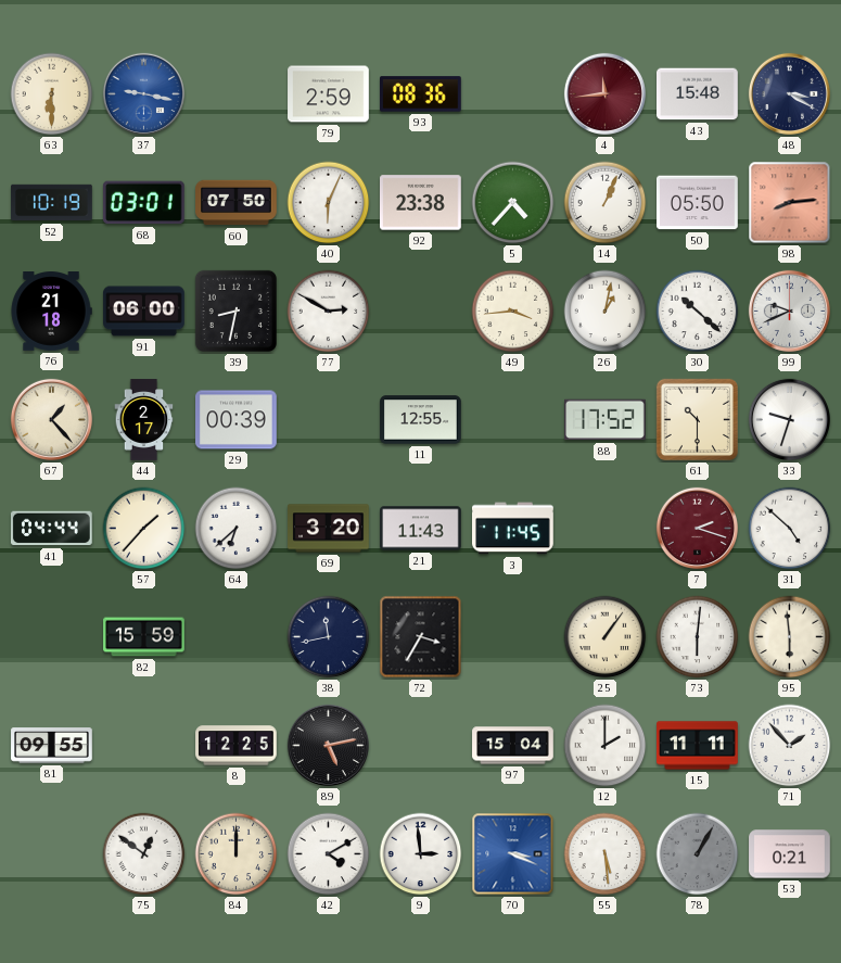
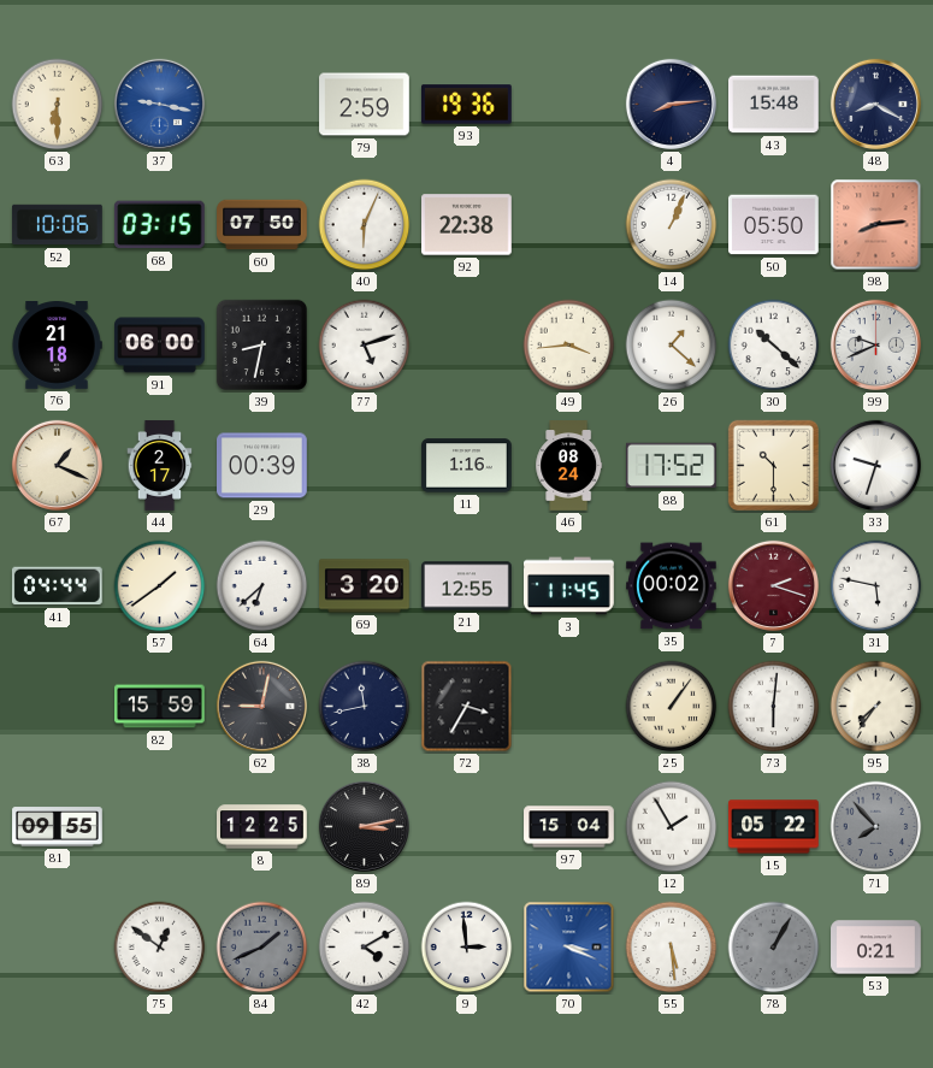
93: 08:36 -> 19:36 (467, 105)
4: 11:44 -> 8:14 (671, 104)
4 dial: burgundy -> navy (671, 104)
48: 3:20 -> 8:20 (875, 104)
52: 10:19 -> 10:06 (58, 225)
68: 03:01 -> 03:15 (159, 225)
92: 23:38 -> 22:38 (467, 225)
5: 4:37 -> none (513, 203)
77: 2:50 -> 5:12 (365, 346)
26: 1:02 -> 1:22 (672, 346)
67: 1:23 -> 1:19 (57, 465)
11: 12:55 -> 1:16 (467, 466)
46: none -> 08:24 (569, 466)
57: 1:37 -> 1:39 (160, 586)
21: 11:43 -> 12:55 (467, 586)
35: none -> 00:02 (672, 586)
31: 4:52 -> 5:47 (876, 586)
62: none -> 9:02 (261, 706)
95: 5:59 -> 7:36 (876, 707)
89: 5:13 -> 3:13 (364, 826)
12: 2:00 -> 1:55 (672, 827)
15: 11:11 -> 05:22 (774, 827)
71: 1:53 -> 7:53 (876, 827)
71 dial: white -> grey (876, 827)
84: 12:00 -> 1:41 (262, 948)
84 dial: cream -> grey (262, 948)
